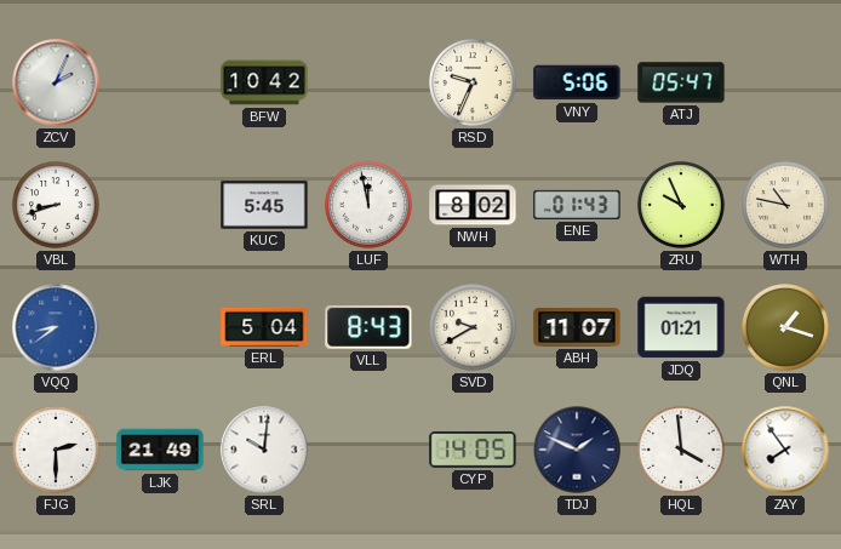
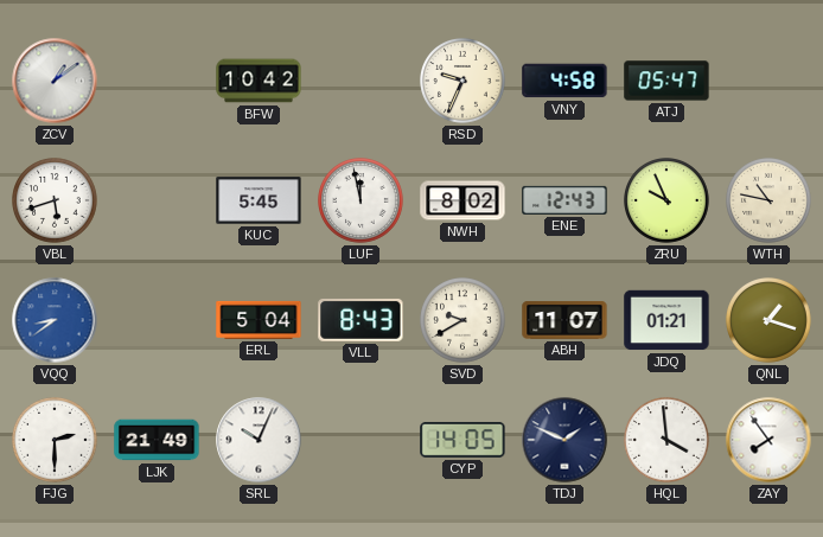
ZCV: 2:04 -> 1:09 (55, 81)
VNY: 5:06 -> 4:58 (564, 81)
VBL: 8:42 -> 5:42 (56, 202)
ENE: 01:43 -> 12:43 (564, 200)
SRL: 10:01 -> 10:04 (259, 440)
